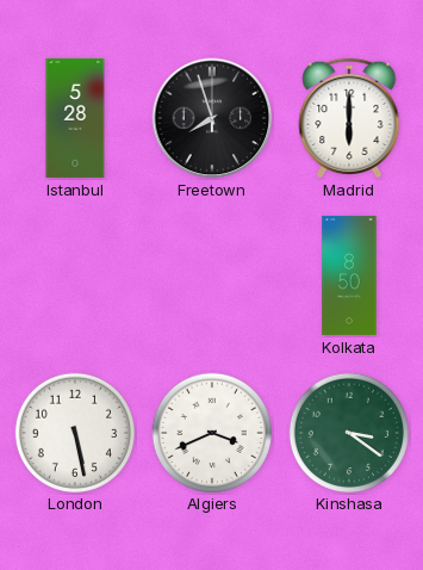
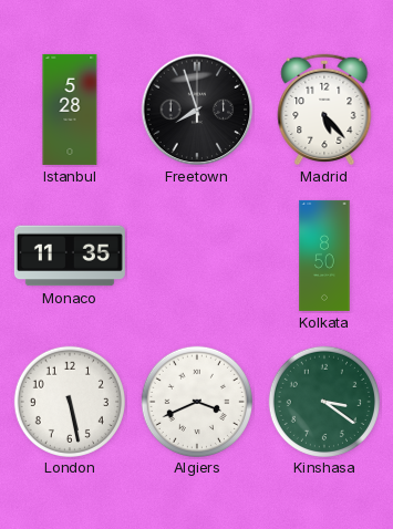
Madrid: 6:00 -> 5:23 (324, 110)
Monaco: none -> 11:35 (70, 256)
